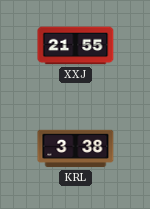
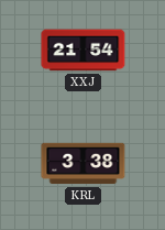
XXJ: 21:55 -> 21:54 (84, 51)
